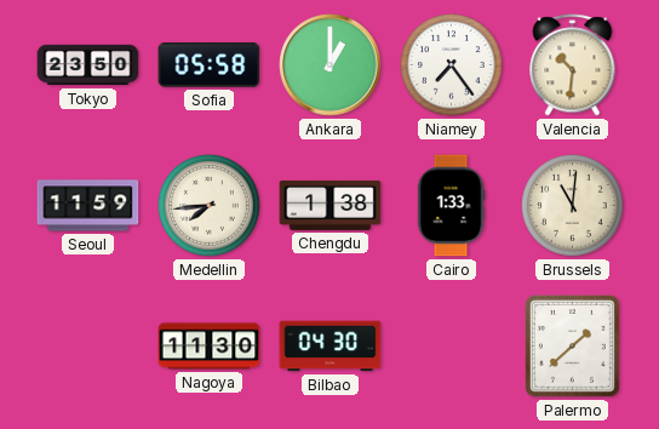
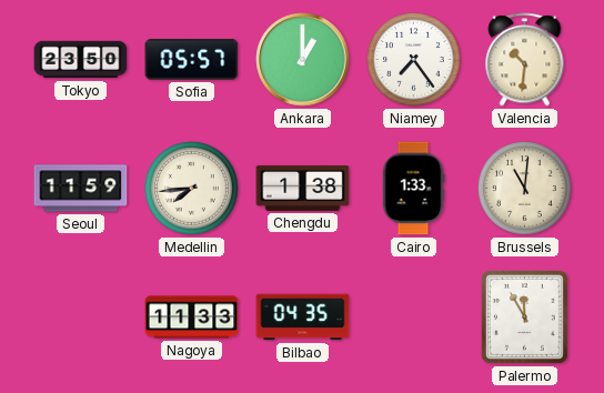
Sofia: 05:58 -> 05:57 (192, 60)
Nagoya: 11:30 -> 11:33 (192, 318)
Bilbao: 04:30 -> 04:35 (303, 318)
Palermo: 1:38 -> 11:55 (524, 316)
